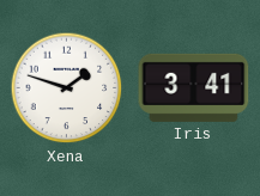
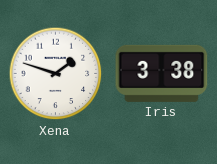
Iris: 3:41 -> 3:38 (162, 73)
